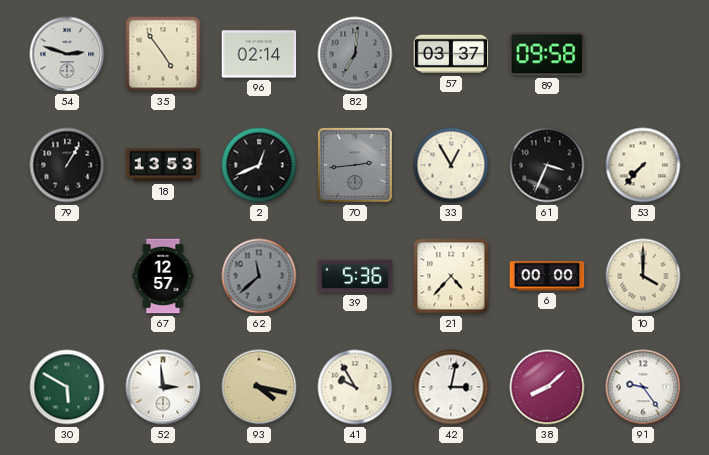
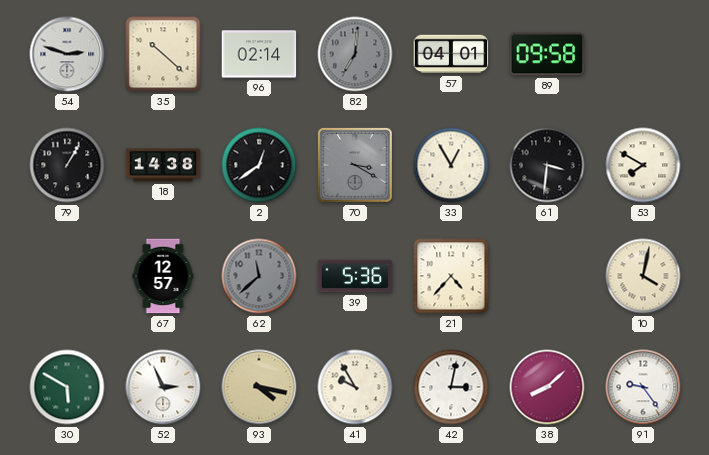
35: 4:54 -> 10:22 (163, 54)
57: 03:37 -> 04:01 (451, 54)
18: 13:53 -> 14:38 (163, 165)
2: 12:41 -> 12:39 (259, 165)
70: 2:44 -> 3:20 (355, 165)
61: 3:34 -> 3:31 (547, 165)
53: 7:37 -> 7:50 (643, 165)
6: 00:00 -> none (547, 276)
10: 4:00 -> 4:02 (643, 276)
52: 2:59 -> 2:56 (163, 387)
